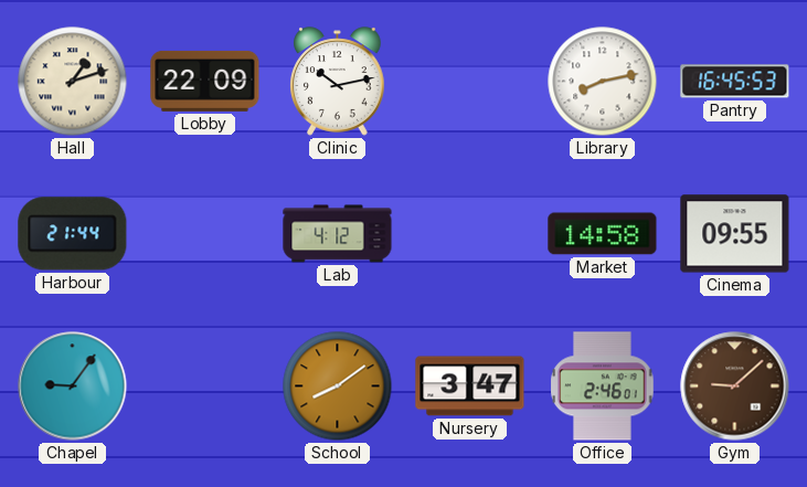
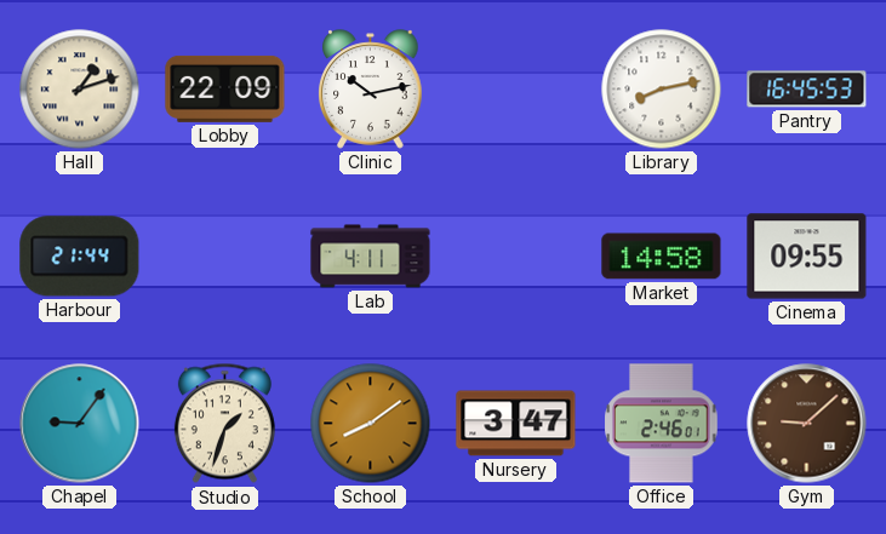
Lab: 4:12 -> 4:11 (371, 257)
Studio: none -> 1:33 (224, 424)
